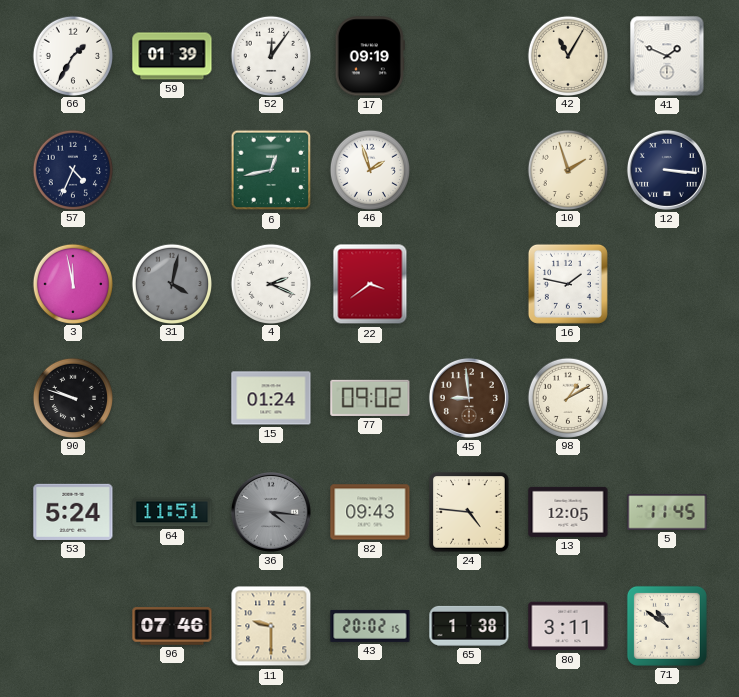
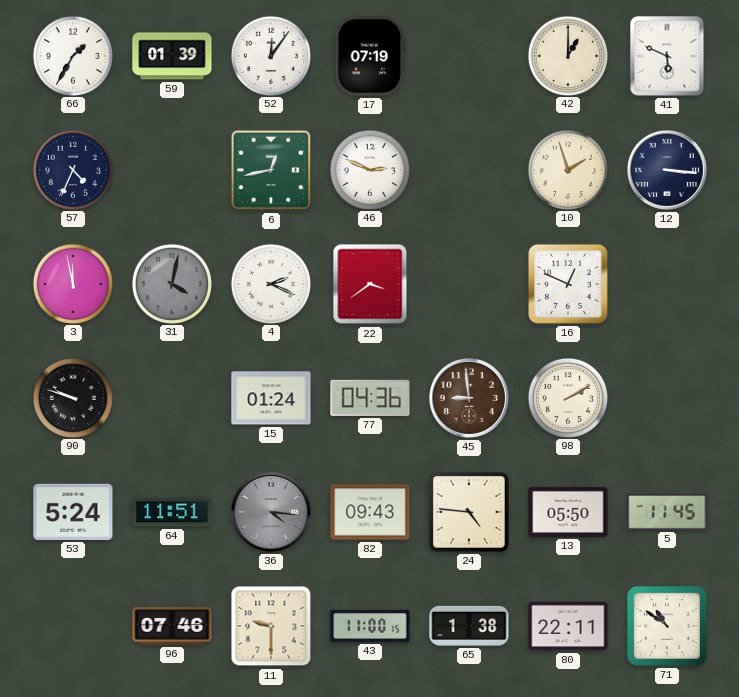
17: 09:19 -> 07:19 (370, 56)
42: 11:05 -> 1:00 (567, 55)
41: 1:49 -> 5:49 (667, 56)
46: 1:57 -> 2:49 (369, 169)
16: 1:47 -> 12:49 (568, 284)
77: 09:02 -> 04:36 (370, 398)
98: 1:10 -> 2:10 (567, 397)
13: 12:05 -> 05:50 (568, 512)
43: 20:02 -> 11:00 (370, 626)
80: 3:11 -> 22:11 (568, 626)
